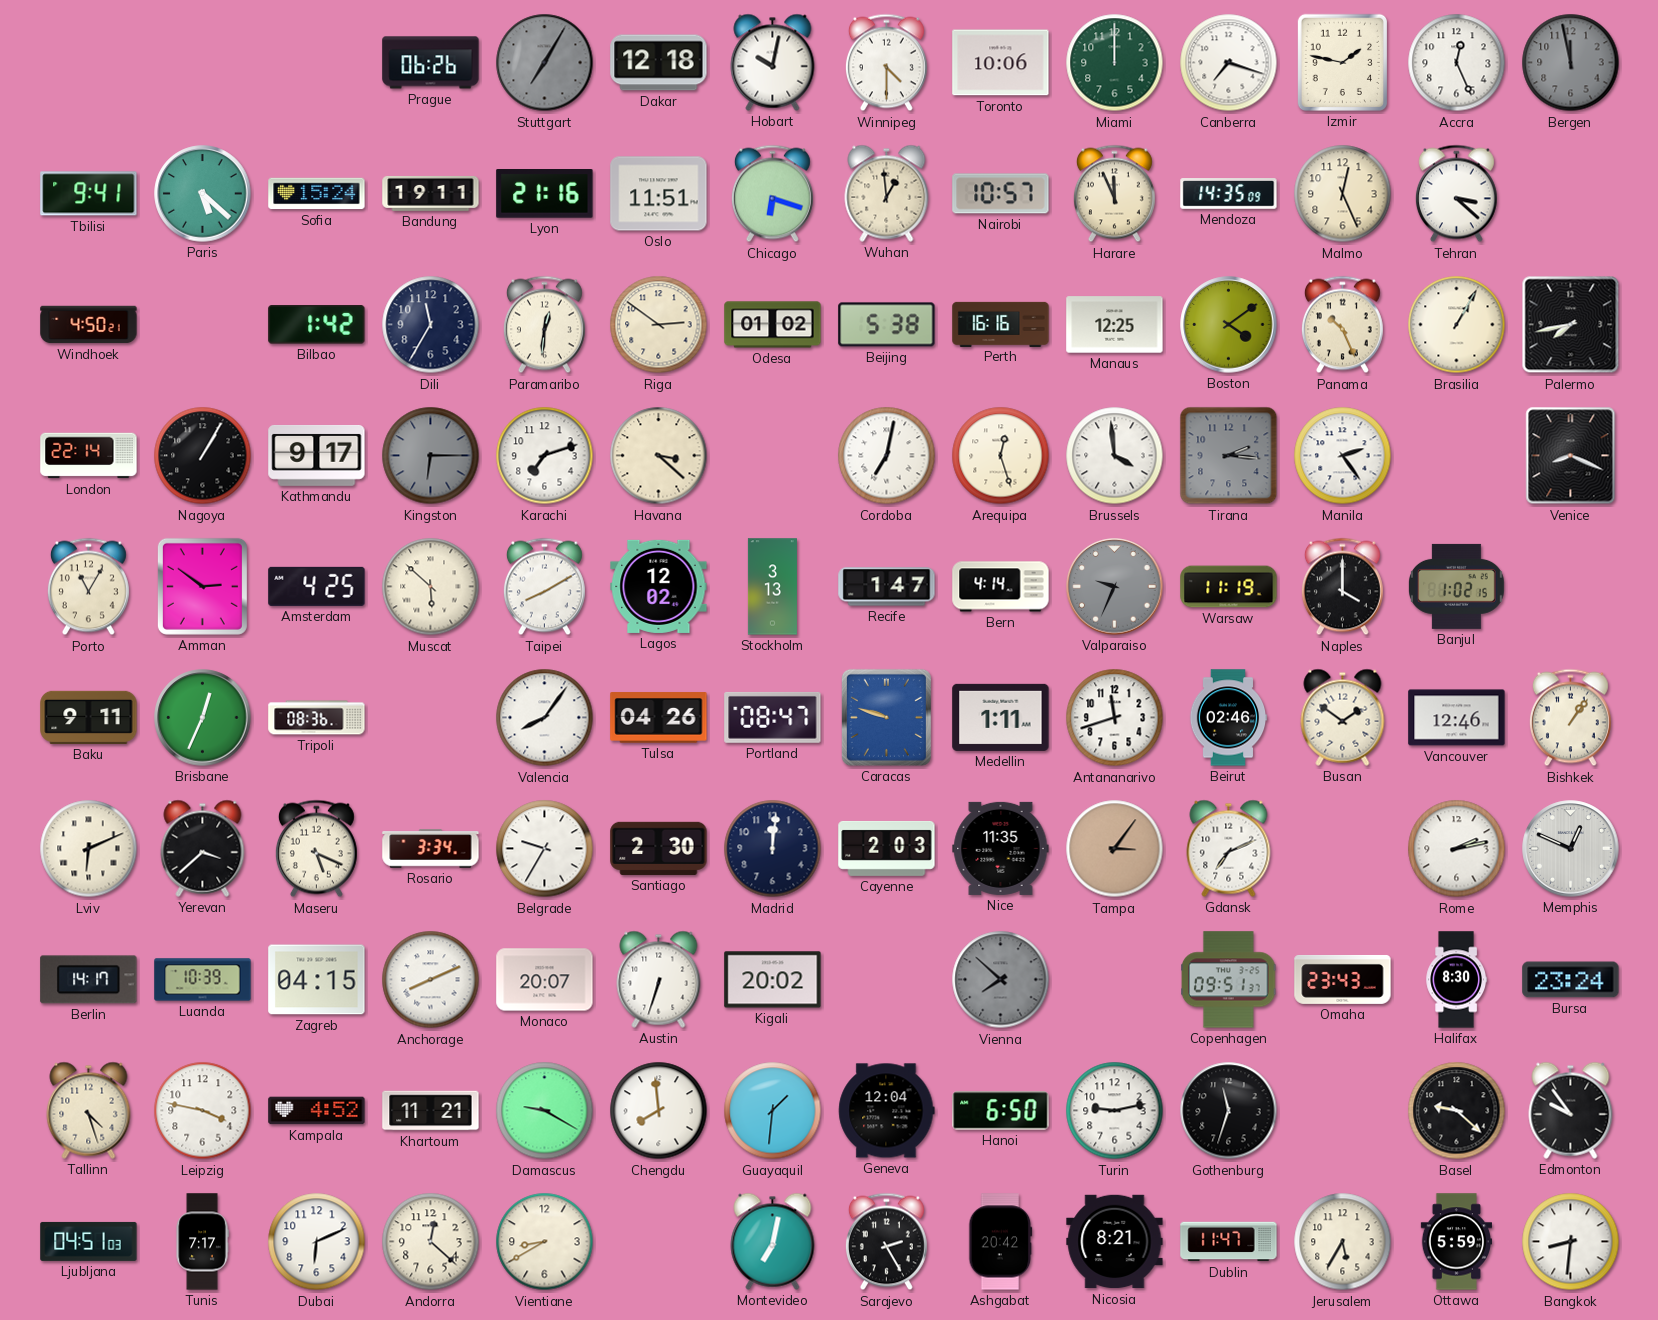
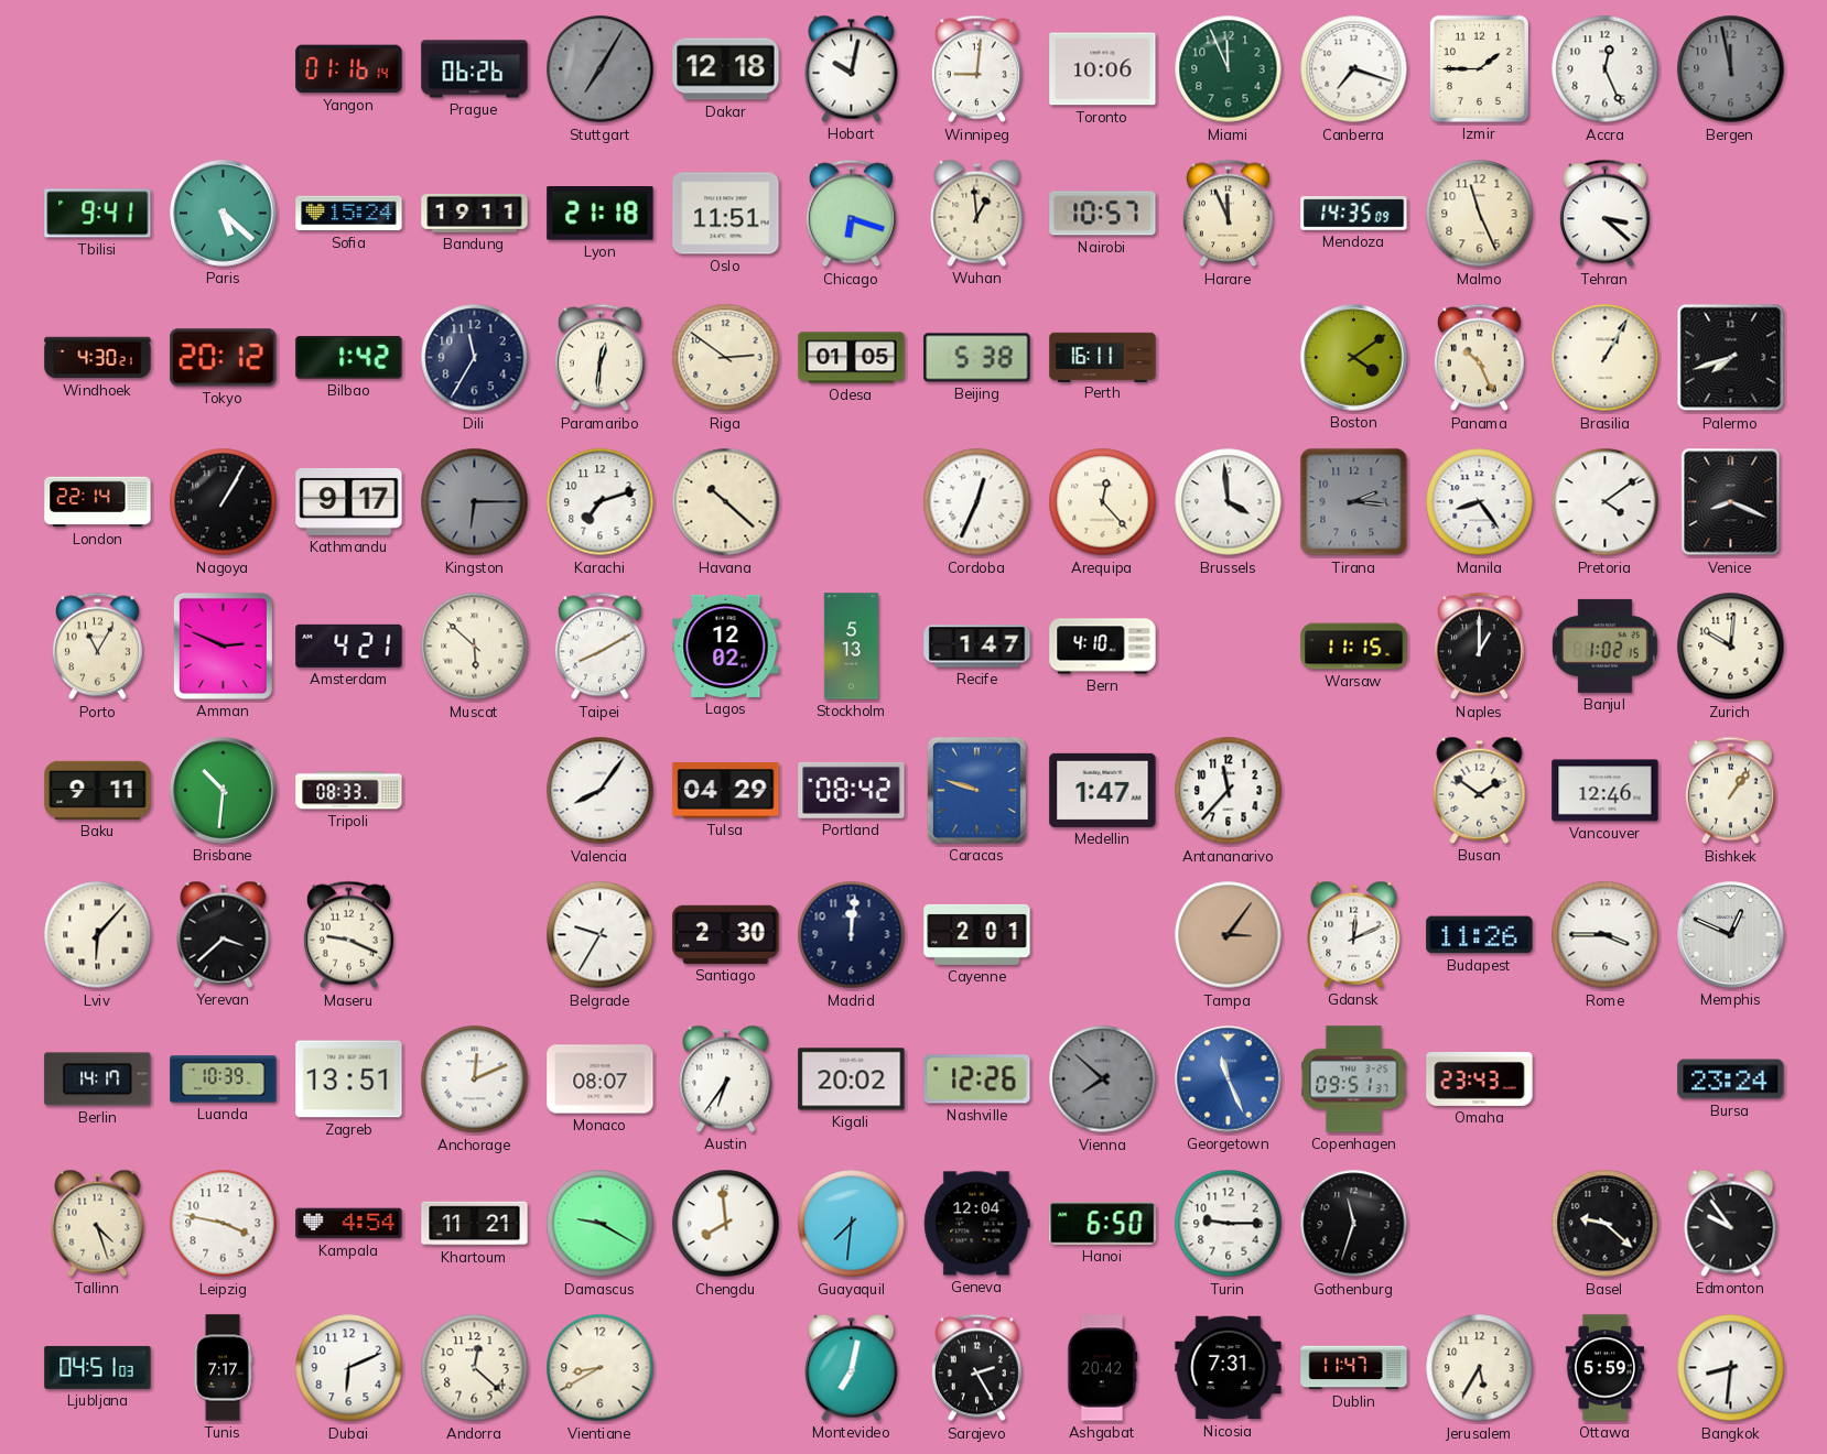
Yangon: none -> 01:16 (349, 69)
Winnipeg: 4:30 -> 9:01 (976, 69)
Miami: 12:00 -> 11:56 (1229, 69)
Izmir: 1:47 -> 1:45 (1479, 68)
Lyon: 21:16 -> 21:18 (601, 214)
Malmo: 12:26 -> 11:26 (1480, 214)
Windhoek: 4:50 -> 4:30 (98, 358)
Tokyo: none -> 20:12 (224, 358)
Odesa: 01:02 -> 01:05 (852, 358)
Perth: 16:16 -> 16:11 (1103, 357)
Manaus: 12:25 -> none (1115, 325)
Palermo: 7:43 -> 7:42 (1731, 358)
Havana: 3:22 -> 10:22 (726, 502)
Cordoba: 7:02 -> 12:34 (977, 502)
Arequipa: 12:27 -> 12:23 (1103, 502)
Manila: 2:24 -> 8:24 (1480, 502)
Pretoria: none -> 4:09 (1606, 502)
Amman: 2:51 -> 2:49 (223, 645)
Amsterdam: 4:25 -> 4:21 (349, 645)
Stockholm: 3:13 -> 5:13 (851, 647)
Bern: 4:14 -> 4:10 (1103, 647)
Valparaiso: 9:34 -> none (1115, 587)
Warsaw: 11:19 -> 11:15 (1354, 647)
Naples: 4:00 -> 1:00 (1479, 647)
Zurich: none -> 10:01 (1731, 647)
Brisbane: 12:34 -> 10:31 (224, 791)
Tripoli: 08:36 -> 08:33 (349, 791)
Tulsa: 04:26 -> 04:29 (726, 791)
Portland: 08:47 -> 08:42 (852, 790)
Medellin: 1:11 -> 1:47 (1103, 790)
Antananarivo: 11:42 -> 11:37 (1229, 791)
Beirut: 02:46 -> none (1228, 718)
Lviv: 6:11 -> 6:07 (98, 935)
Maseru: 5:19 -> 9:19 (348, 935)
Rosario: 3:34 -> none (431, 849)
Cayenne: 2:03 -> 2:01 (977, 934)
Nice: 11:35 -> none (1001, 848)
Gdansk: 7:11 -> 12:11 (1354, 934)
Budapest: none -> 11:26 (1480, 935)
Rome: 2:13 -> 3:45 (1606, 935)
Zagreb: 04:15 -> 13:51 (349, 1079)
Anchorage: 8:11 -> 12:11 (475, 1079)
Monaco: 20:07 -> 08:07 (601, 1079)
Austin: 6:33 -> 6:36 (726, 1078)
Nashville: none -> 12:26 (977, 1079)
Georgetown: none -> 11:26 (1229, 1079)
Halifax: 8:30 -> none (1456, 980)
Kampala: 4:52 -> 4:54 (349, 1224)
Guayaquil: 1:31 -> 7:31 (852, 1224)
Turin: 9:13 -> 9:15 (1229, 1224)
Nicosia: 8:21 -> 7:31 (1229, 1368)
